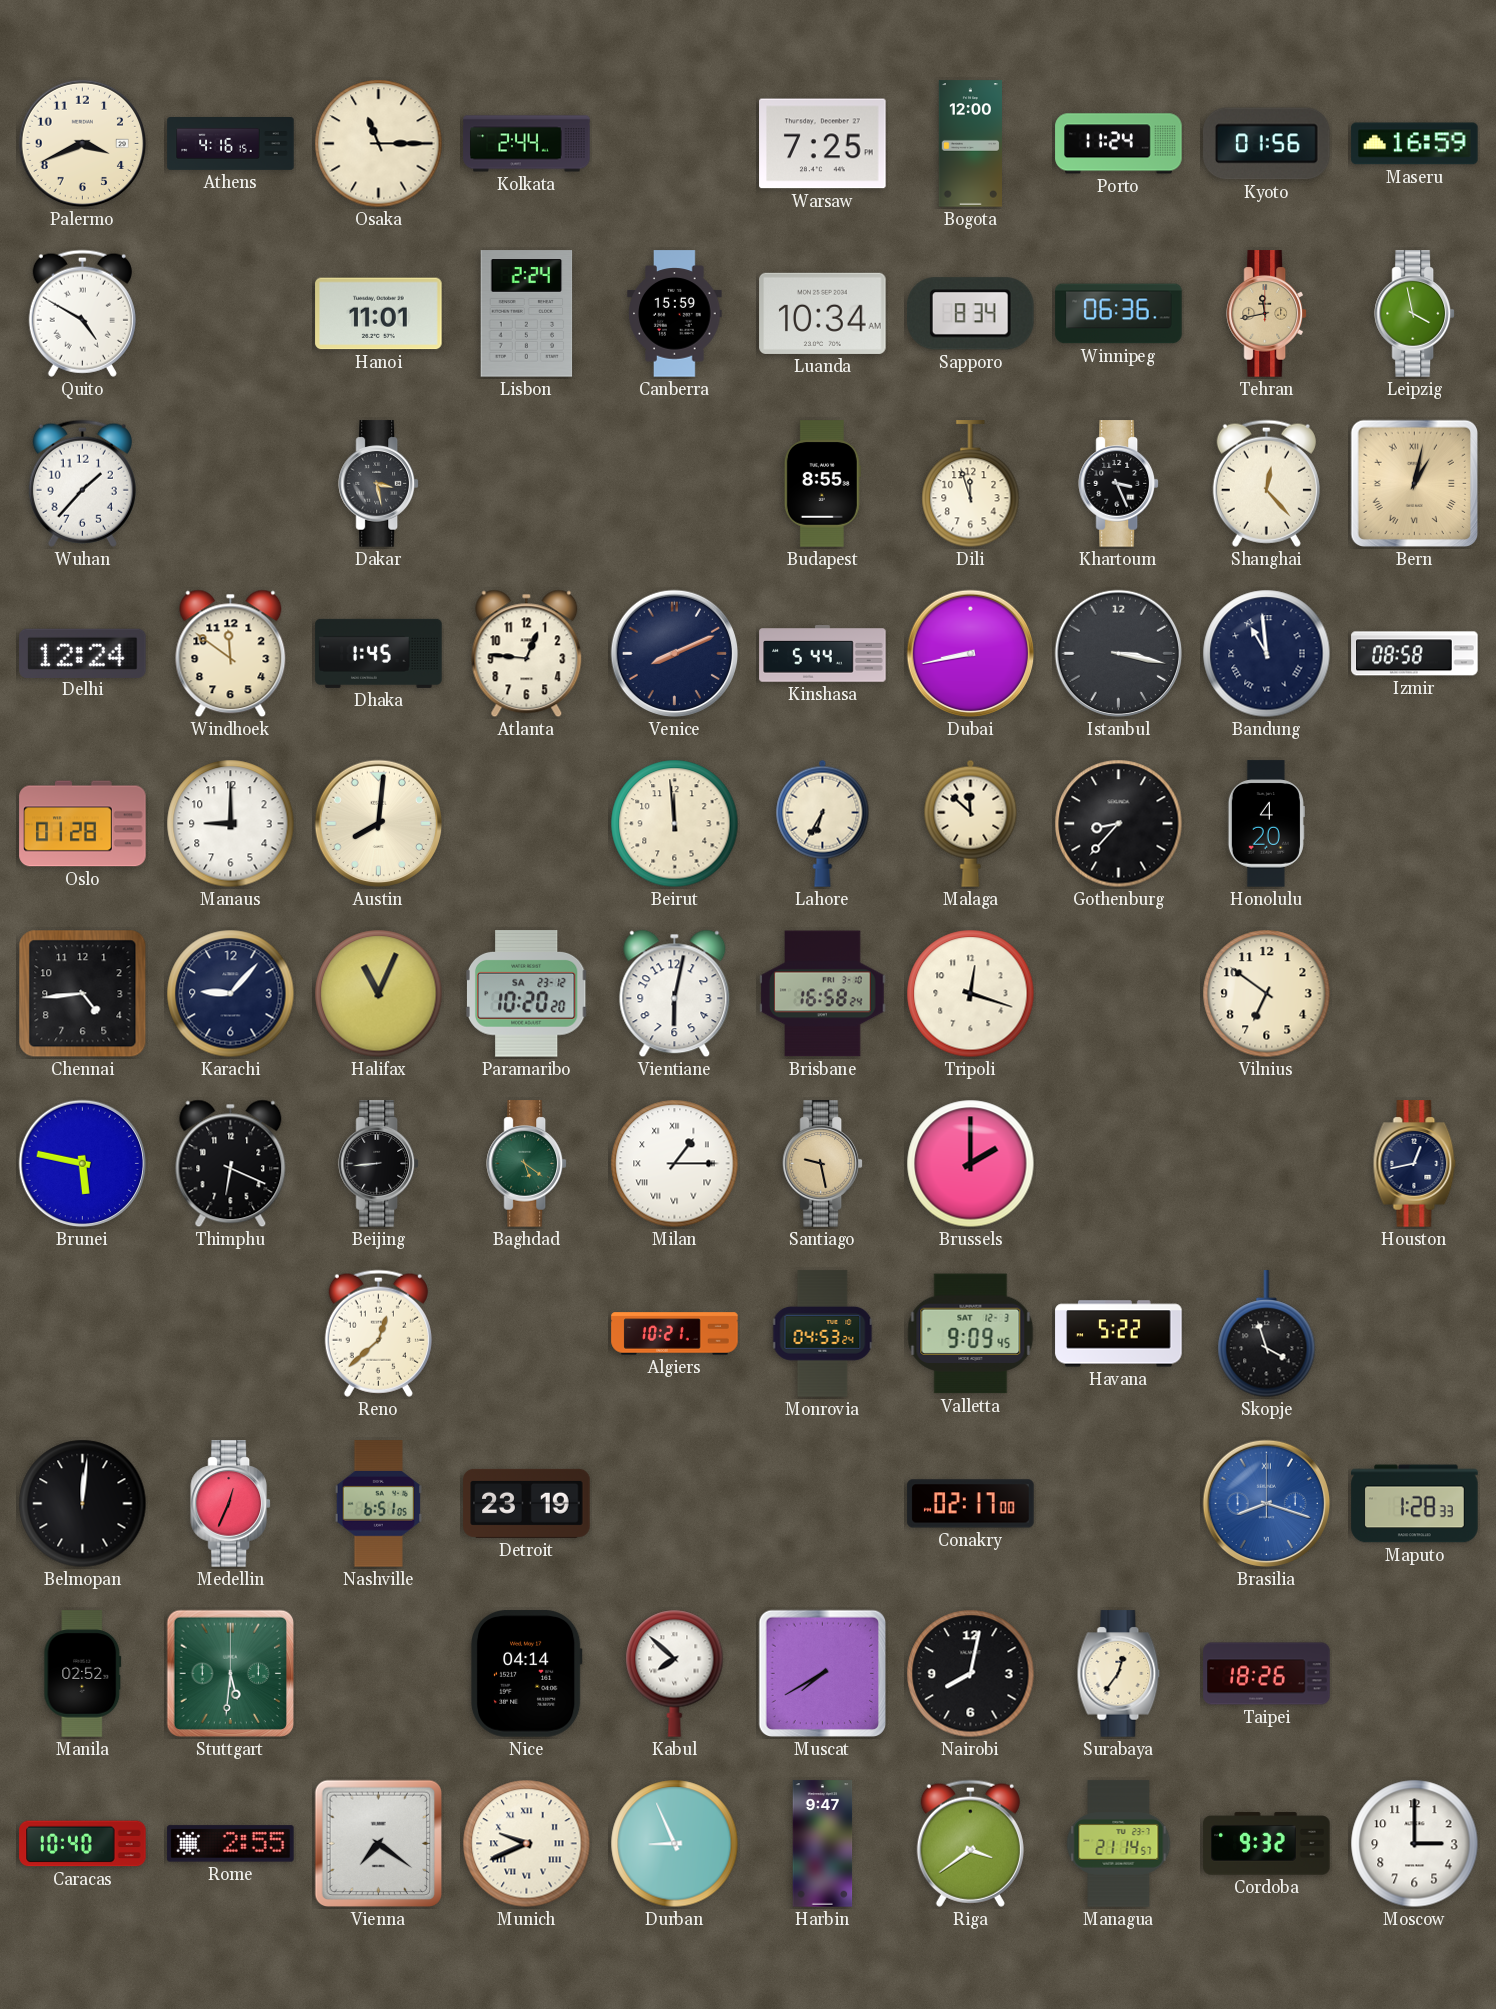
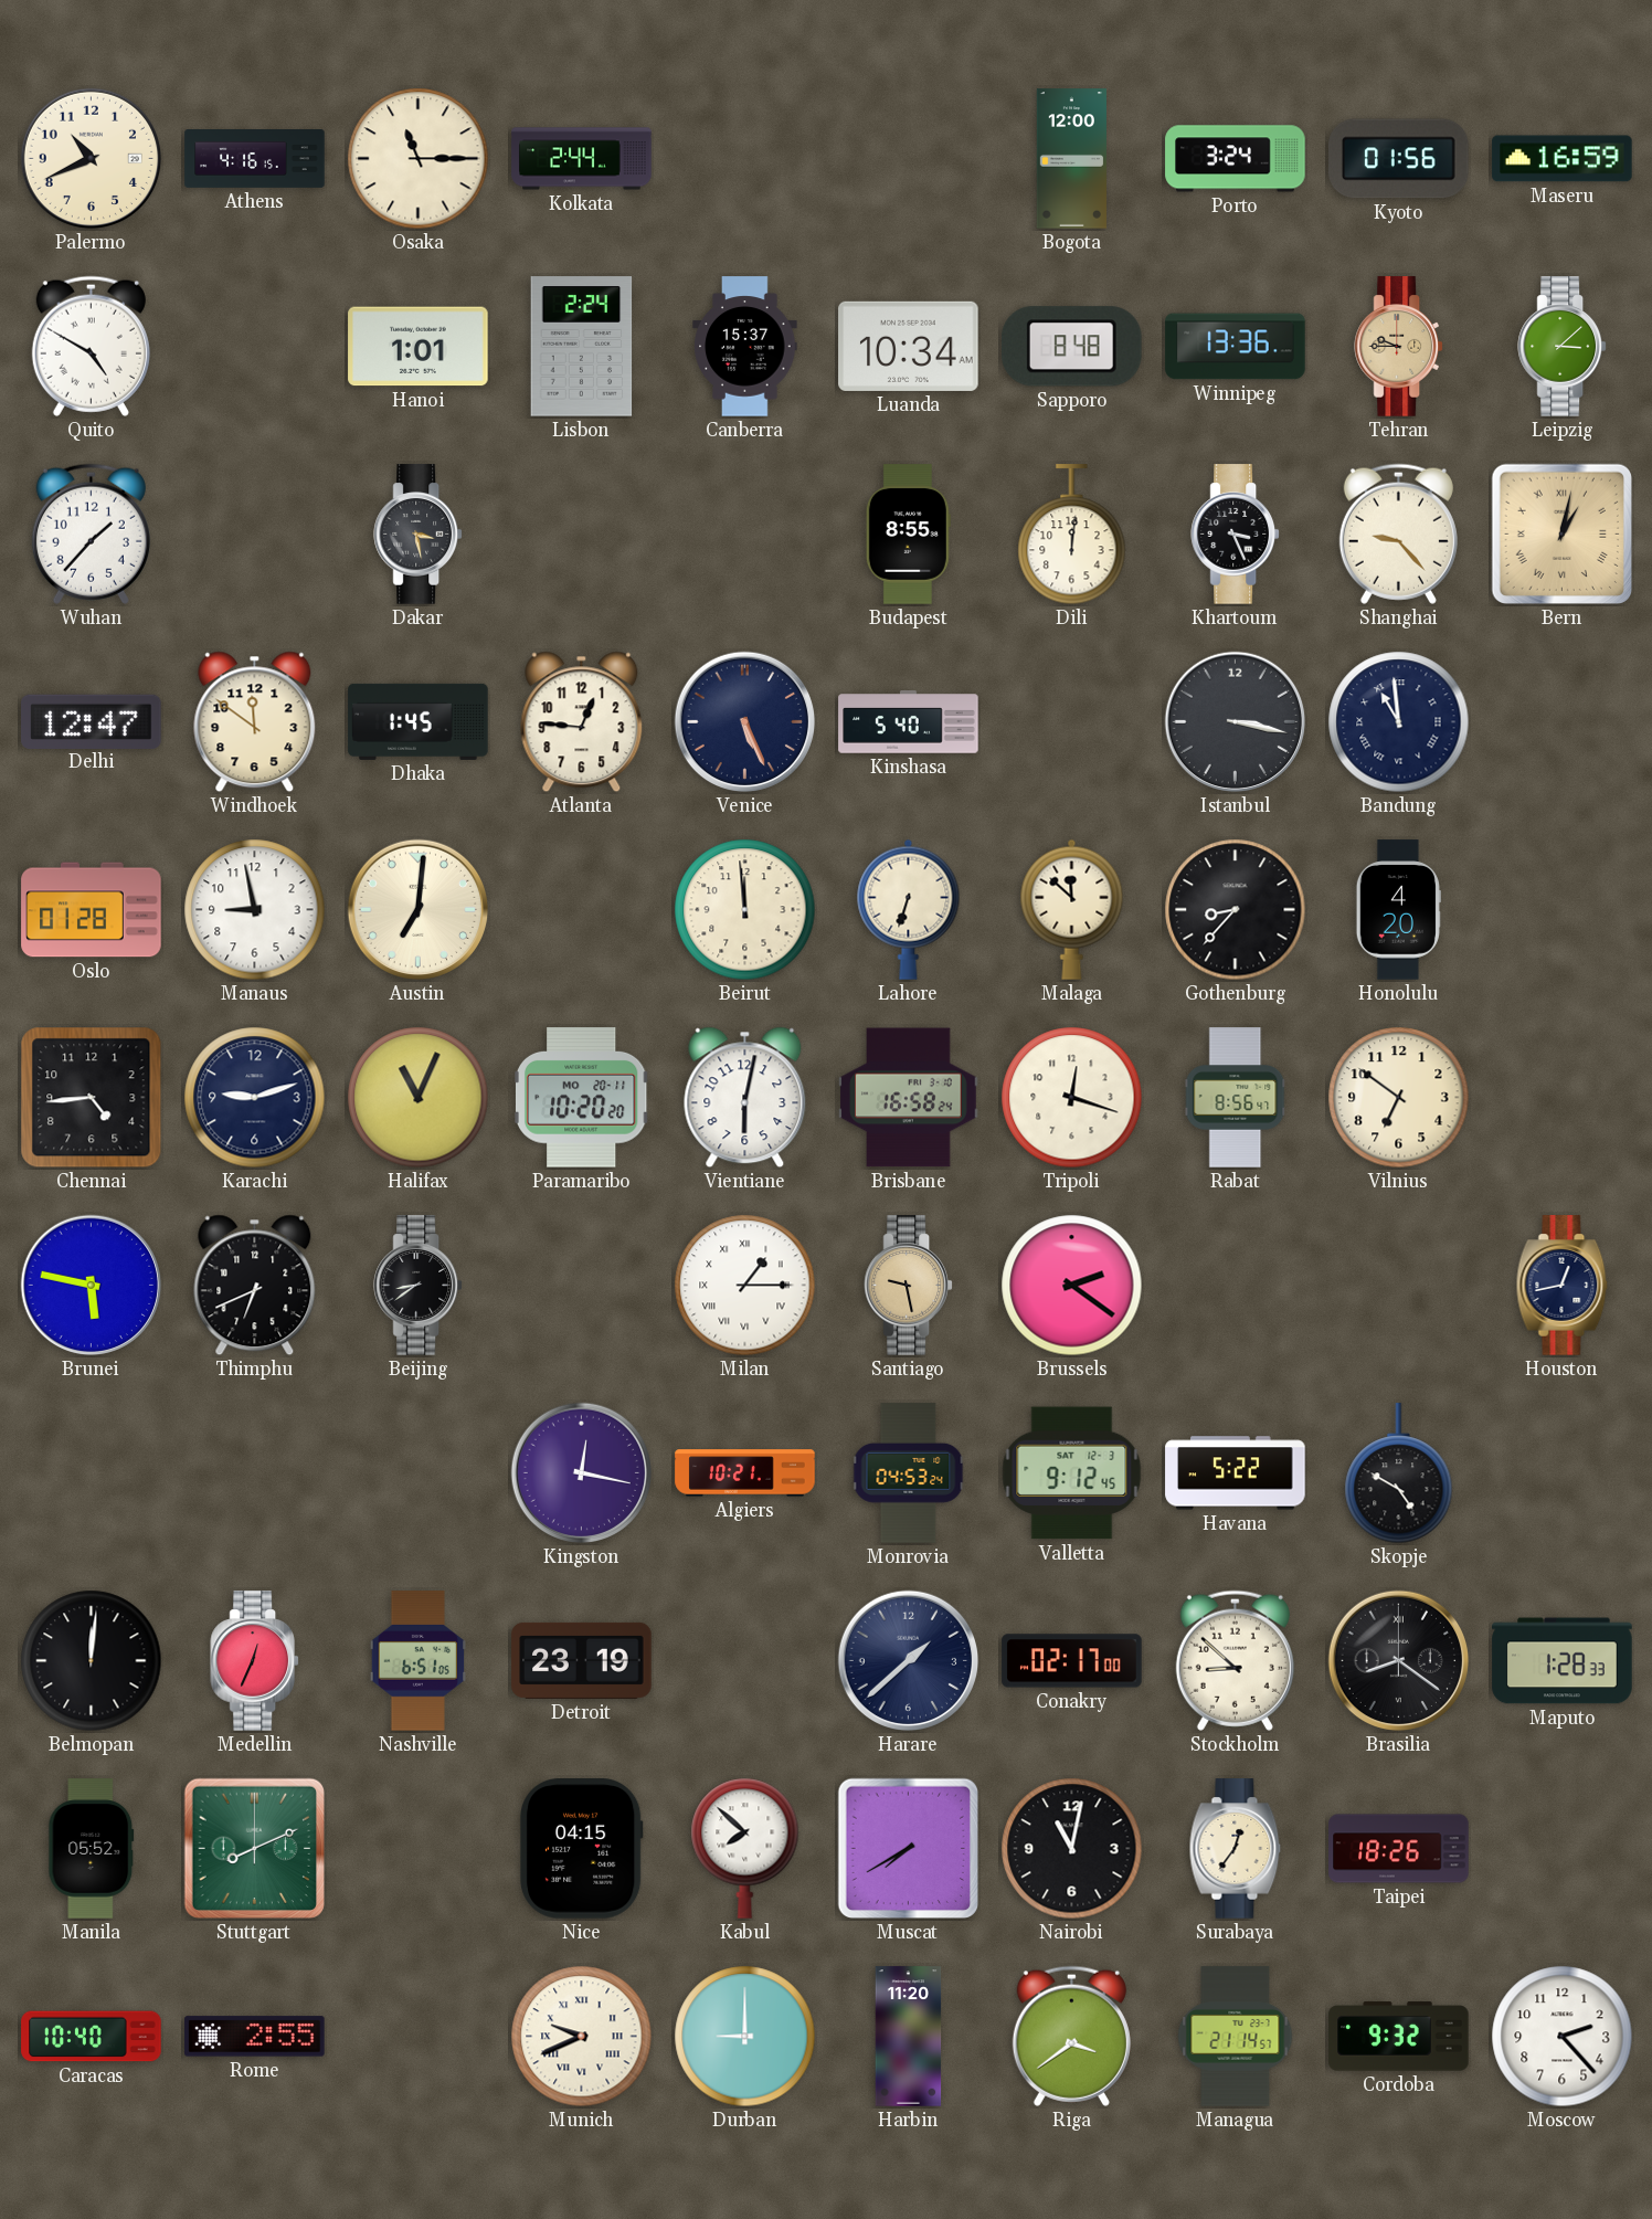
Palermo: 3:41 -> 10:41 (92, 159)
Warsaw: 7:25 -> none (823, 144)
Porto: 11:24 -> 3:24 (1236, 159)
Hanoi: 11:01 -> 1:01 (419, 347)
Canberra: 15:59 -> 15:37 (745, 347)
Sapporo: 8:34 -> 8:48 (1072, 347)
Winnipeg: 06:36 -> 13:36 (1236, 347)
Tehran: 11:43 -> 9:45 (1398, 347)
Leipzig: 3:58 -> 3:08 (1561, 347)
Dili: 11:57 -> 12:01 (1072, 535)
Shanghai: 12:23 -> 9:23 (1398, 533)
Delhi: 12:24 -> 12:47 (92, 721)
Venice: 8:11 -> 5:26 (745, 722)
Kinshasa: 5:44 -> 5:40 (909, 722)
Dubai: 8:43 -> none (971, 654)
Izmir: 08:58 -> none (1415, 654)
Manaus: 9:00 -> 8:58 (255, 910)
Austin: 8:01 -> 7:01 (419, 910)
Lahore: 6:35 -> 6:33 (909, 909)
Karachi: 9:07 -> 9:12 (255, 1098)
Paramaribo date: SA 23-12 -> MO 20-11 (581, 1098)
Rabat: none -> 8:56 (1236, 1098)
Thimphu: 6:19 -> 6:41 (255, 1286)
Beijing: 8:44 -> 8:39 (417, 1286)
Baghdad: 5:21 -> none (526, 1164)
Brussels: 2:00 -> 2:21 (1072, 1286)
Reno: 12:38 -> none (378, 1333)
Kingston: none -> 12:17 (582, 1473)
Valletta: 9:09 -> 9:12 (1072, 1473)
Skopje: 3:57 -> 4:50 (1399, 1473)
Harare: none -> 1:38 (909, 1661)
Stockholm: none -> 8:52 (1235, 1660)
Brasilia: 8:18 -> 8:21 (1399, 1661)
Brasilia dial: blue -> black (1399, 1661)
Manila: 02:52 -> 05:52 (92, 1849)
Stuttgart: 5:31 -> 8:11 (255, 1849)
Nice: 04:14 -> 04:15 (581, 1849)
Nairobi: 8:02 -> 11:02 (1072, 1849)
Vienna: 7:21 -> none (379, 1844)
Durban: 8:56 -> 9:00 (745, 2037)
Harbin: 9:47 -> 11:20 (909, 2037)
Moscow: 3:00 -> 2:23 (1563, 2037)
